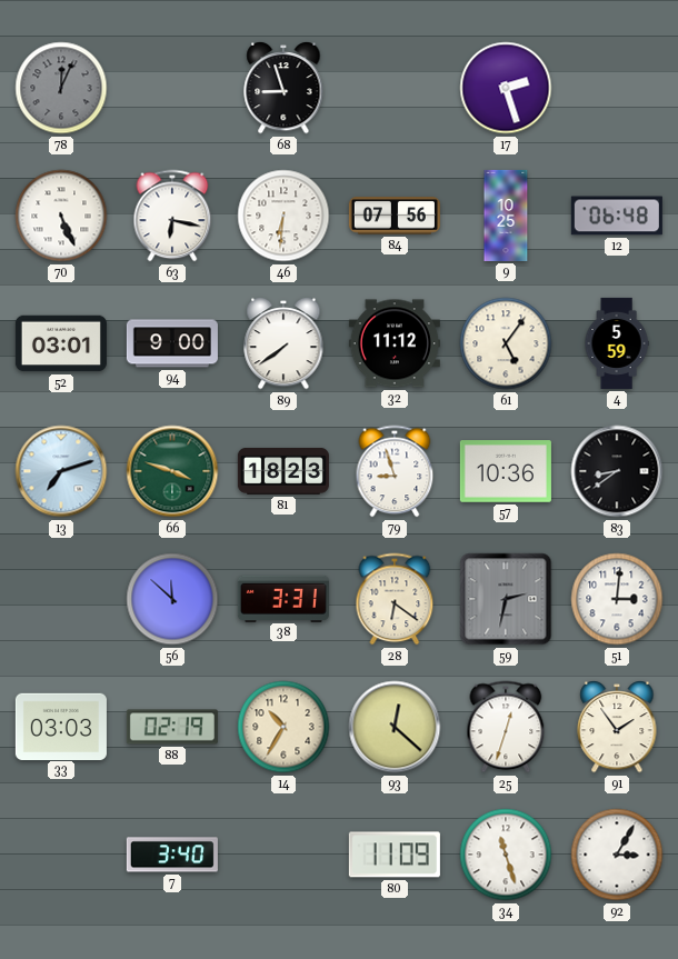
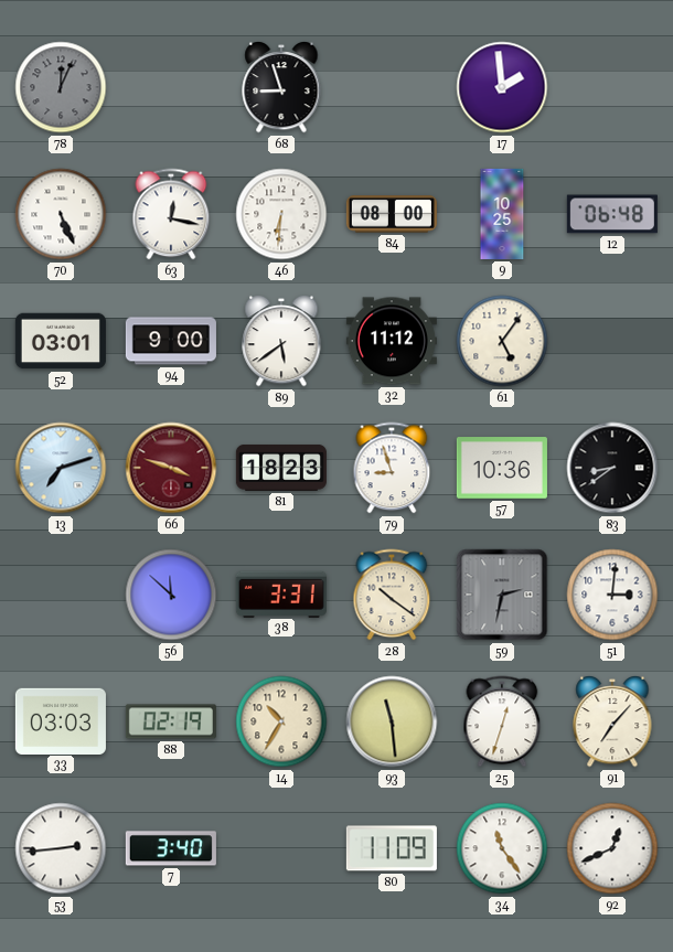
17: 2:27 -> 1:59 (502, 87)
63: 6:17 -> 12:17 (171, 214)
84: 07:56 -> 08:00 (392, 214)
89: 7:39 -> 5:39 (281, 341)
4: 5:59 -> none (617, 343)
66 dial: green -> burgundy (171, 468)
28: 6:21 -> 10:21 (392, 595)
93: 12:22 -> 11:29 (392, 721)
91: 1:54 -> 7:07 (612, 721)
53: none -> 2:44 (61, 848)
34: 11:27 -> 11:24 (502, 848)
92: 3:05 -> 12:41 (612, 848)
